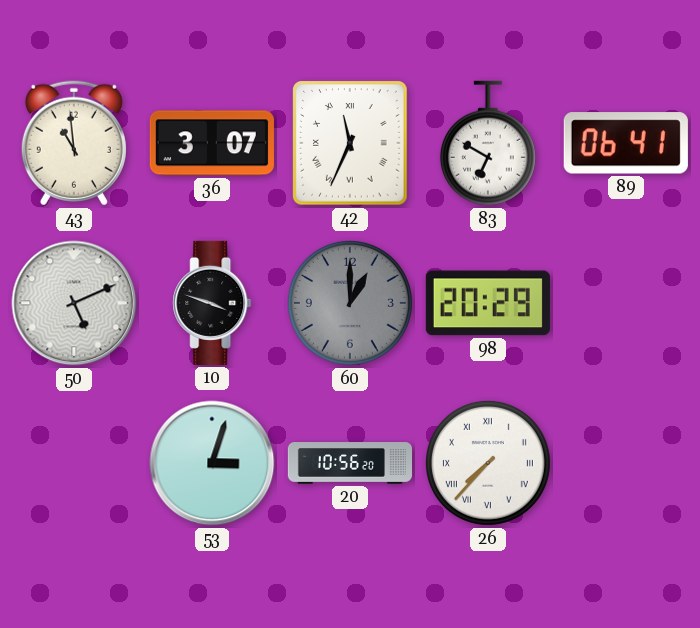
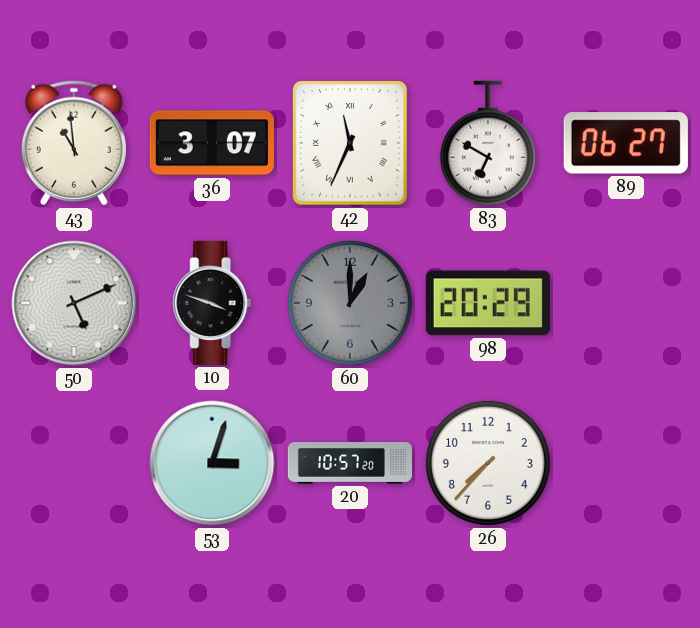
89: 06:41 -> 06:27 (626, 143)
20: 10:56 -> 10:57 (349, 463)
26 numerals: Roman -> Arabic (488, 463)
